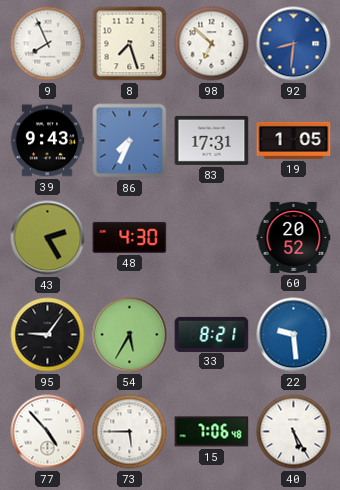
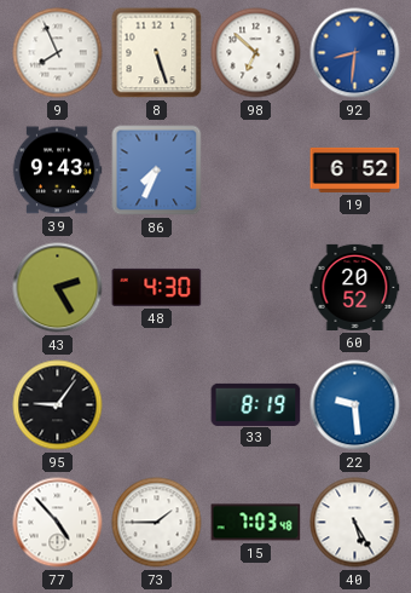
8: 7:27 -> 5:27 (157, 53)
83: 17:31 -> none (212, 140)
19: 1:05 -> 6:52 (355, 169)
54: 5:35 -> none (130, 335)
33: 8:21 -> 8:19 (256, 404)
73: 5:45 -> 1:45 (157, 523)
15: 7:06 -> 7:03 (256, 523)
